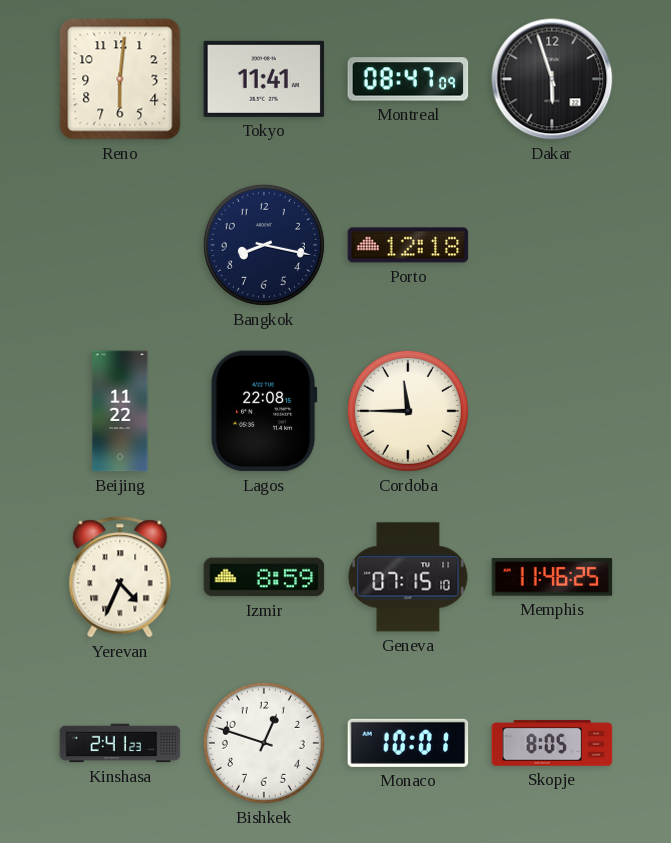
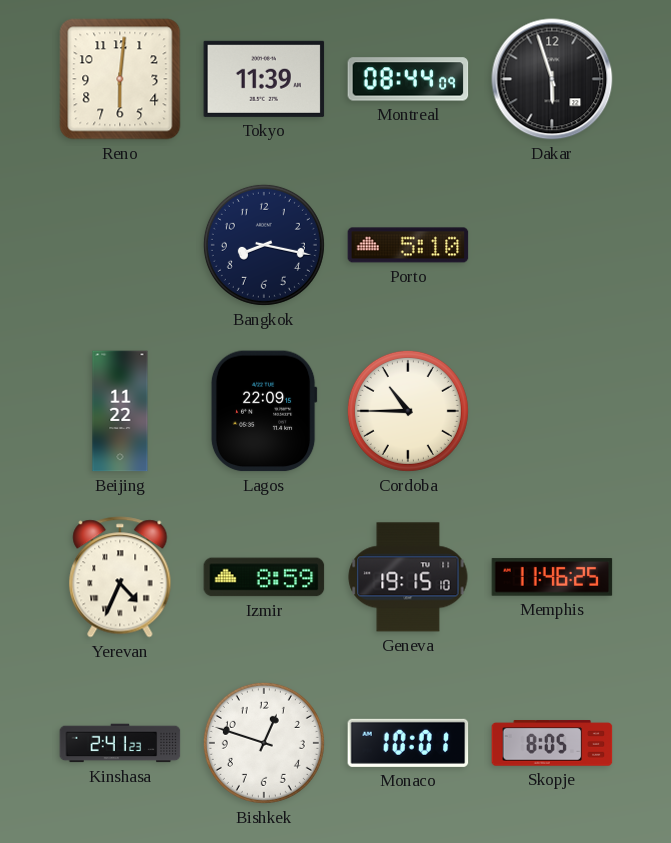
Tokyo: 11:41 -> 11:39 (264, 79)
Montreal: 08:47 -> 08:44 (408, 79)
Porto: 12:18 -> 5:10 (408, 245)
Lagos: 22:08 -> 22:09 (264, 411)
Cordoba: 11:45 -> 10:45 (408, 411)
Geneva: 07:15 -> 19:15 (408, 577)
